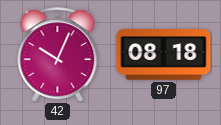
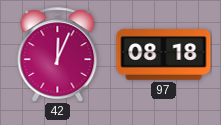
42: 10:04 -> 12:04 (58, 55)
